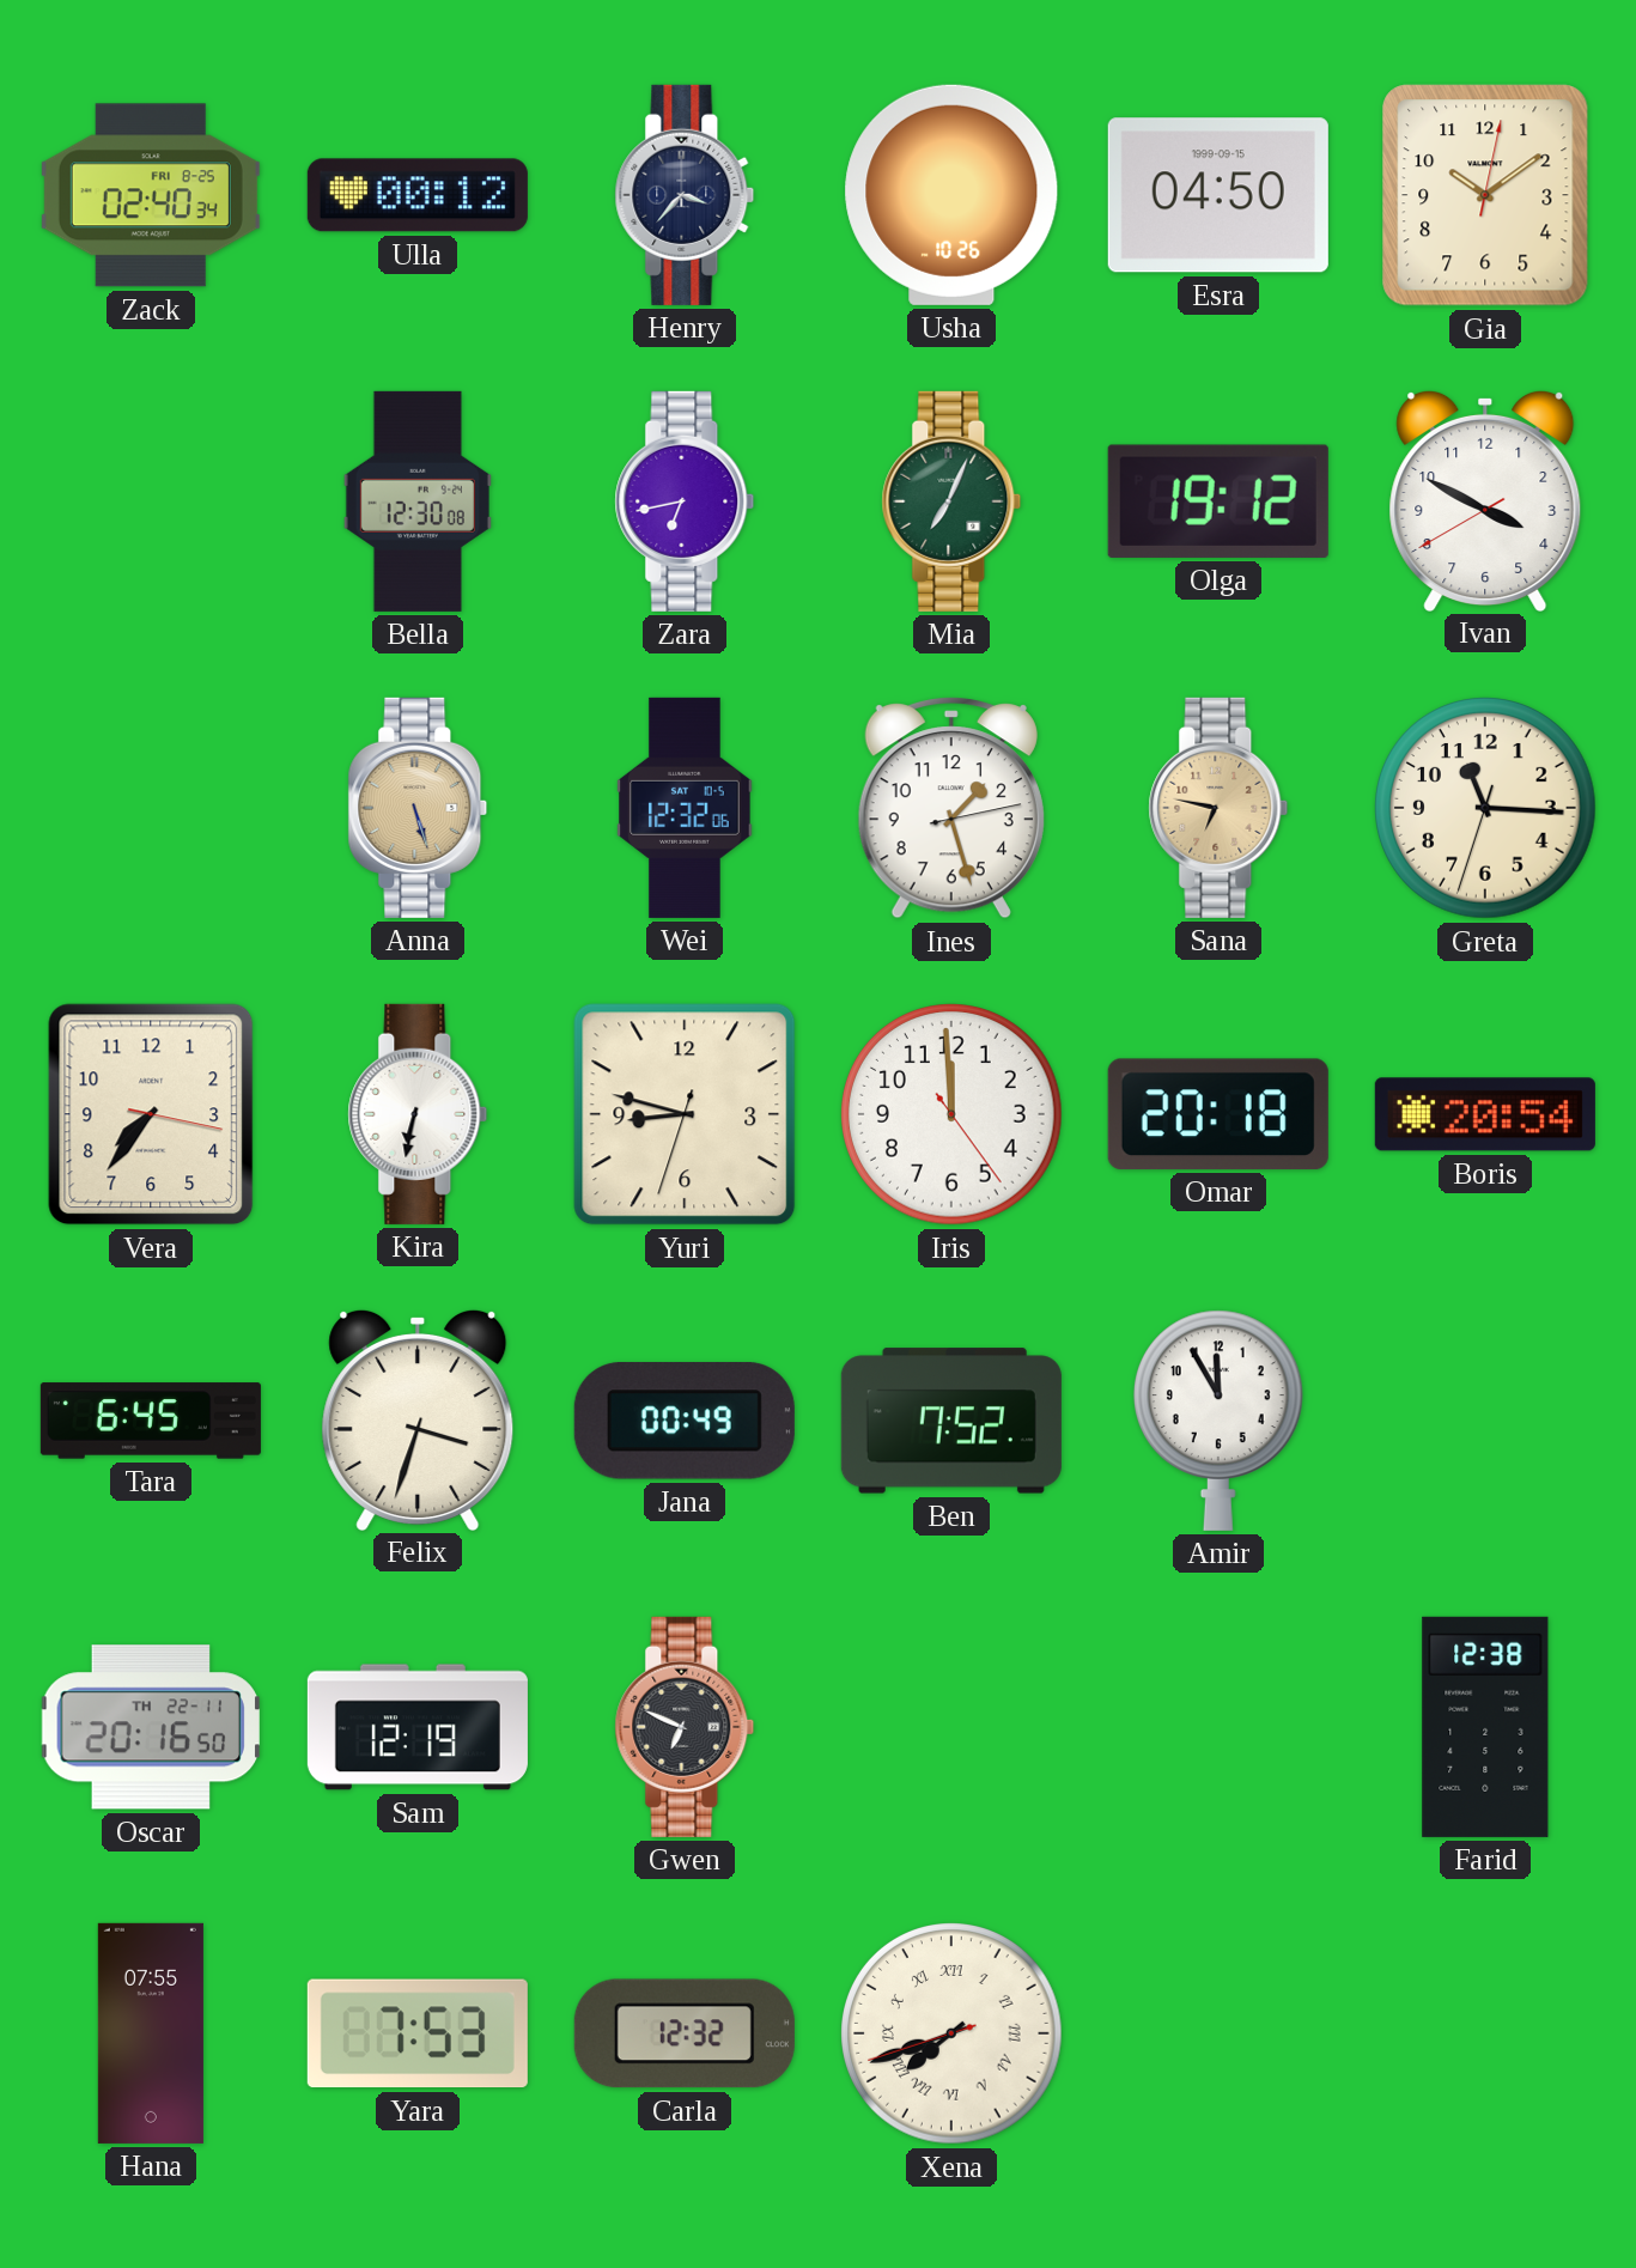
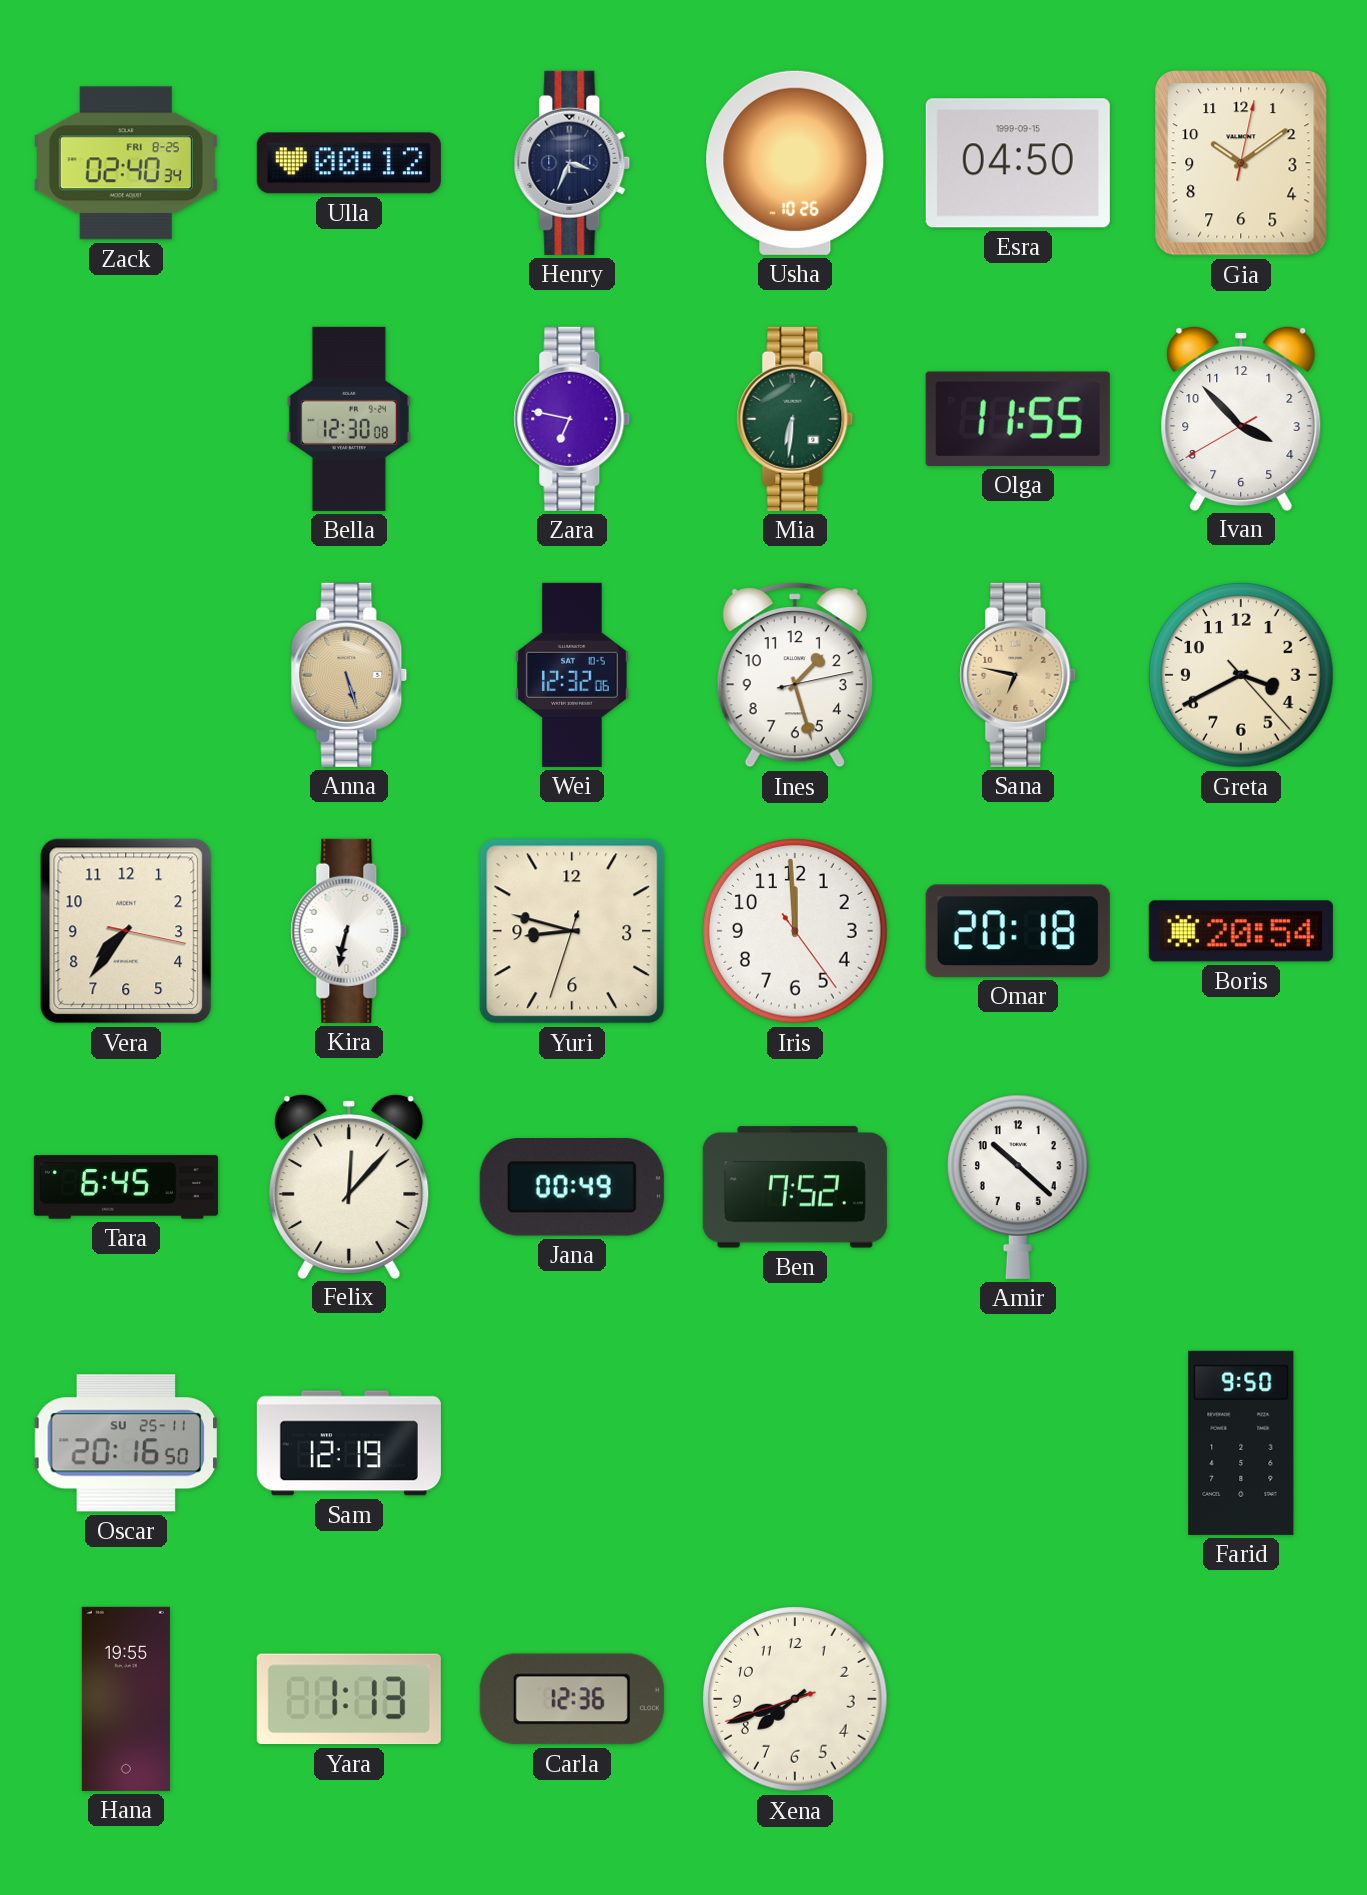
Henry: 3:37 -> 3:34 (572, 163)
Zara: 6:43 -> 6:47 (572, 419)
Mia: 7:04 -> 6:31 (795, 419)
Olga: 19:12 -> 11:55 (1018, 419)
Ivan: 3:49 -> 3:52 (1241, 418)
Greta: 11:15 -> 3:40 (1241, 675)
Felix: 3:33 -> 12:07 (349, 1186)
Amir: 11:55 -> 10:22 (1018, 1187)
Oscar date: TH 22-11 -> SU 25-11 (125, 1443)
Gwen: 6:49 -> none (685, 1727)
Farid: 12:38 -> 9:50 (1241, 1443)
Hana: 07:55 -> 19:55 (126, 1699)
Yara: 7:53 -> 1:13 (349, 1699)
Carla: 12:32 -> 12:36 (572, 1699)
Xena numerals: Roman -> Arabic (795, 1699)
